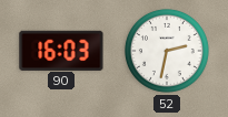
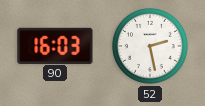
52: 2:32 -> 2:28 (150, 46)
